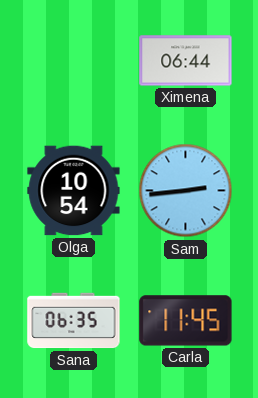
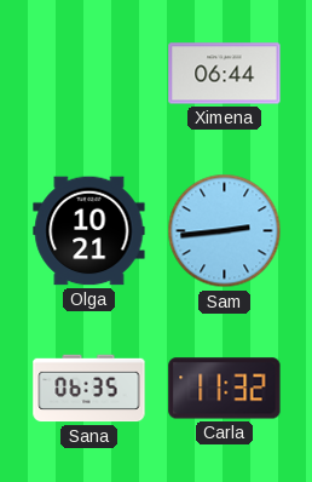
Olga: 10:54 -> 10:21 (89, 231)
Carla: 11:45 -> 11:32 (225, 389)
